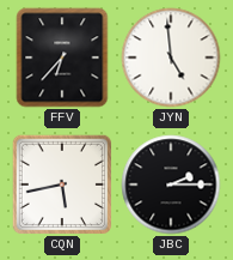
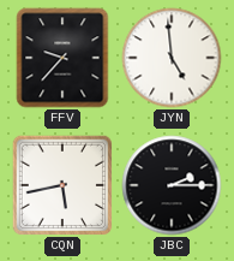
FFV: 6:37 -> 9:37 (62, 58)
